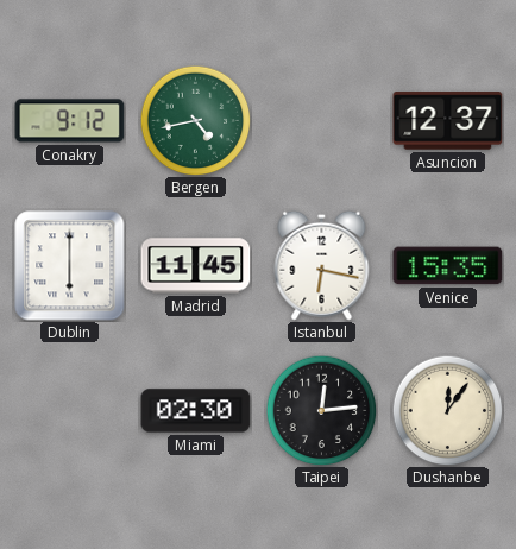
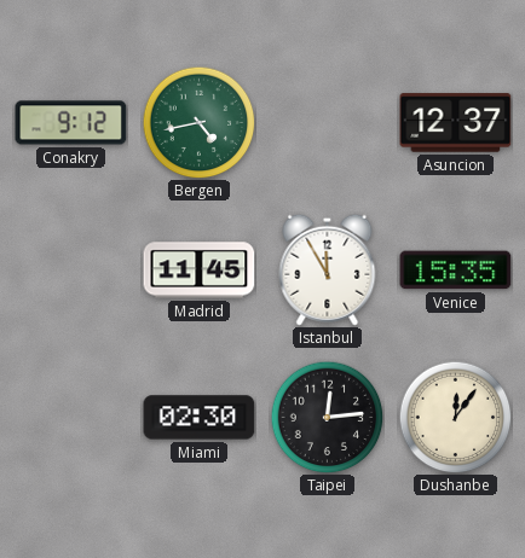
Dublin: 6:00 -> none (70, 266)
Istanbul: 6:17 -> 11:55 (328, 269)
